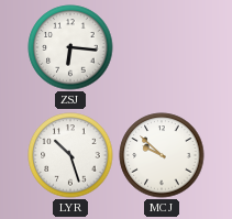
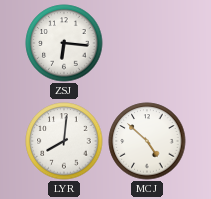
LYR: 10:27 -> 8:01 (64, 141)
MCJ: 9:52 -> 4:52 (147, 141)
